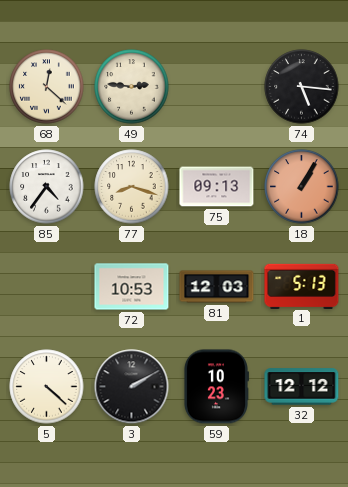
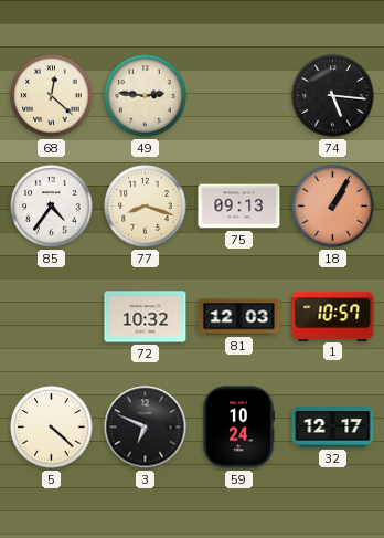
72: 10:53 -> 10:32 (146, 317)
1: 5:13 -> 10:57 (333, 316)
3: 2:10 -> 6:49 (146, 428)
59: 10:23 -> 10:24 (238, 428)
32: 12:12 -> 12:17 (333, 428)
